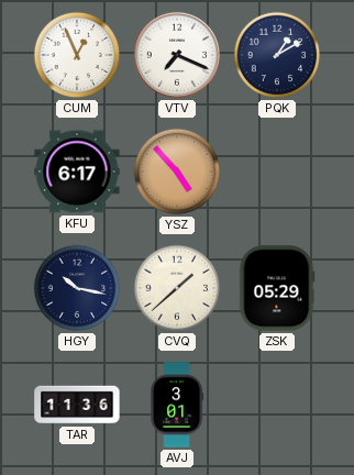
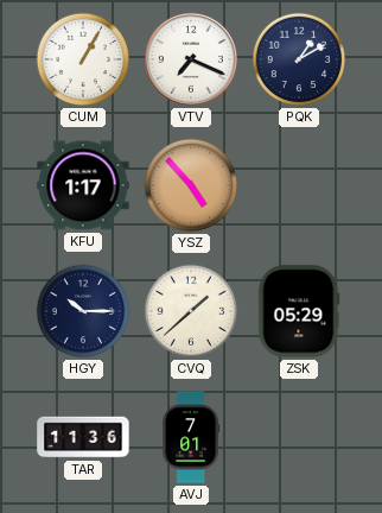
CUM: 12:56 -> 1:05 (83, 59)
KFU: 6:17 -> 1:17 (83, 185)
HGY: 10:17 -> 10:15 (83, 311)
AVJ: 3:01 -> 7:01 (191, 437)
